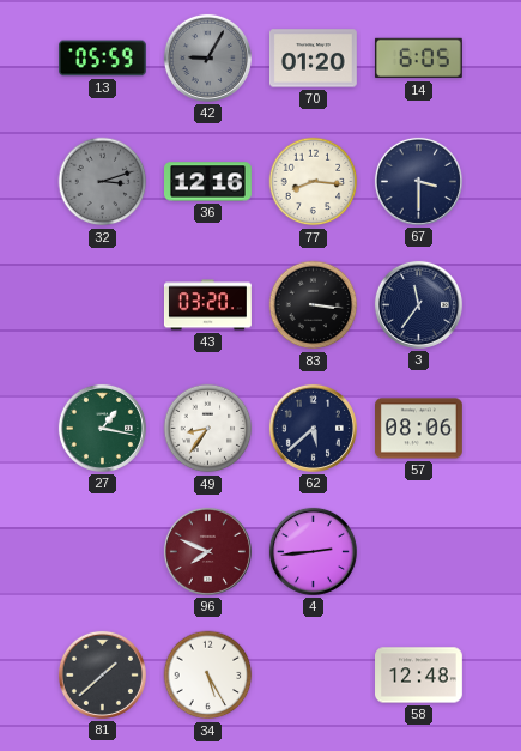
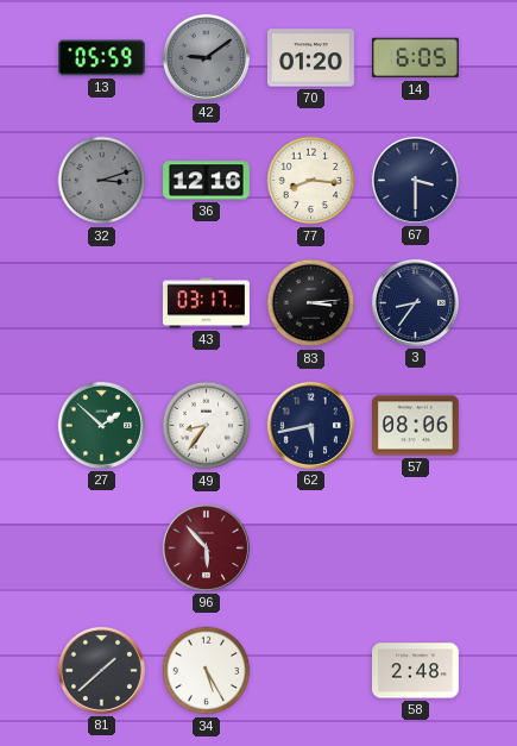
42: 9:05 -> 9:09 (206, 57)
43: 03:20 -> 03:17 (207, 303)
83: 3:16 -> 3:14 (311, 303)
3: 11:36 -> 8:36 (415, 302)
27: 1:17 -> 1:52 (101, 425)
62: 5:38 -> 5:43 (310, 425)
96: 7:49 -> 5:53 (206, 547)
4: 2:44 -> none (313, 551)
58: 12:48 -> 2:48 (416, 671)
